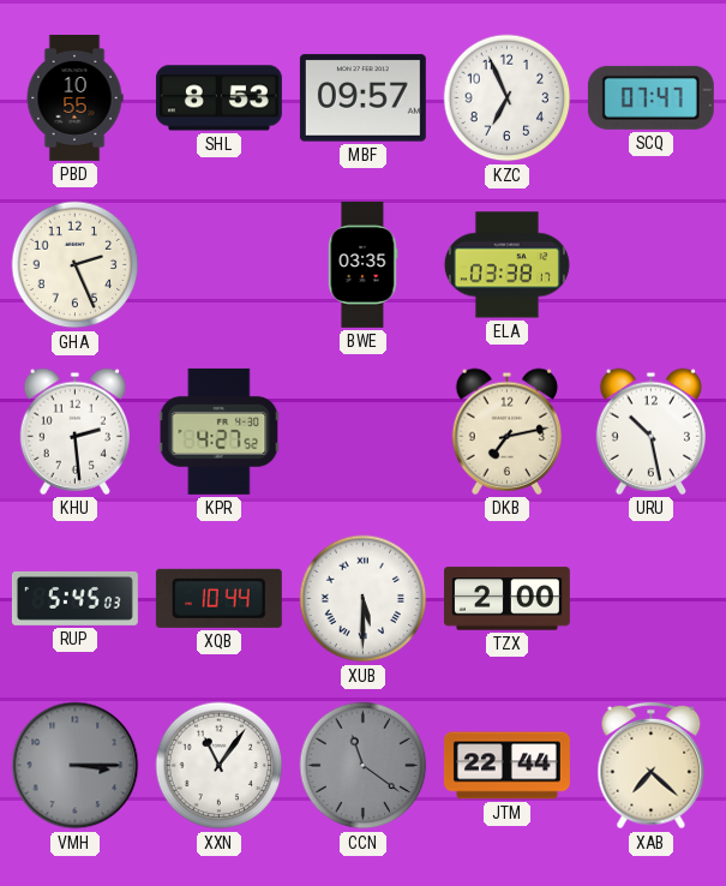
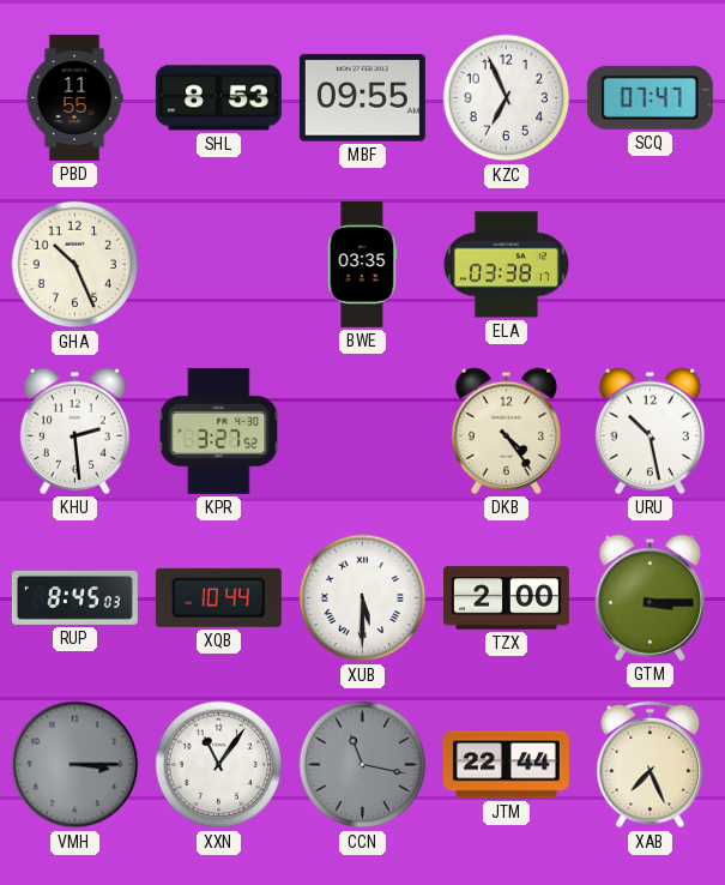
PBD: 10:55 -> 11:55 (74, 97)
MBF: 09:57 -> 09:55 (362, 98)
GHA: 2:26 -> 10:26 (75, 265)
KPR: 4:27 -> 3:27 (219, 431)
DKB: 7:13 -> 4:24 (506, 431)
RUP: 5:45 -> 8:45 (74, 597)
GTM: none -> 3:15 (650, 597)
CCN: 11:21 -> 11:17 (363, 765)
XAB: 7:22 -> 7:26 (651, 765)
